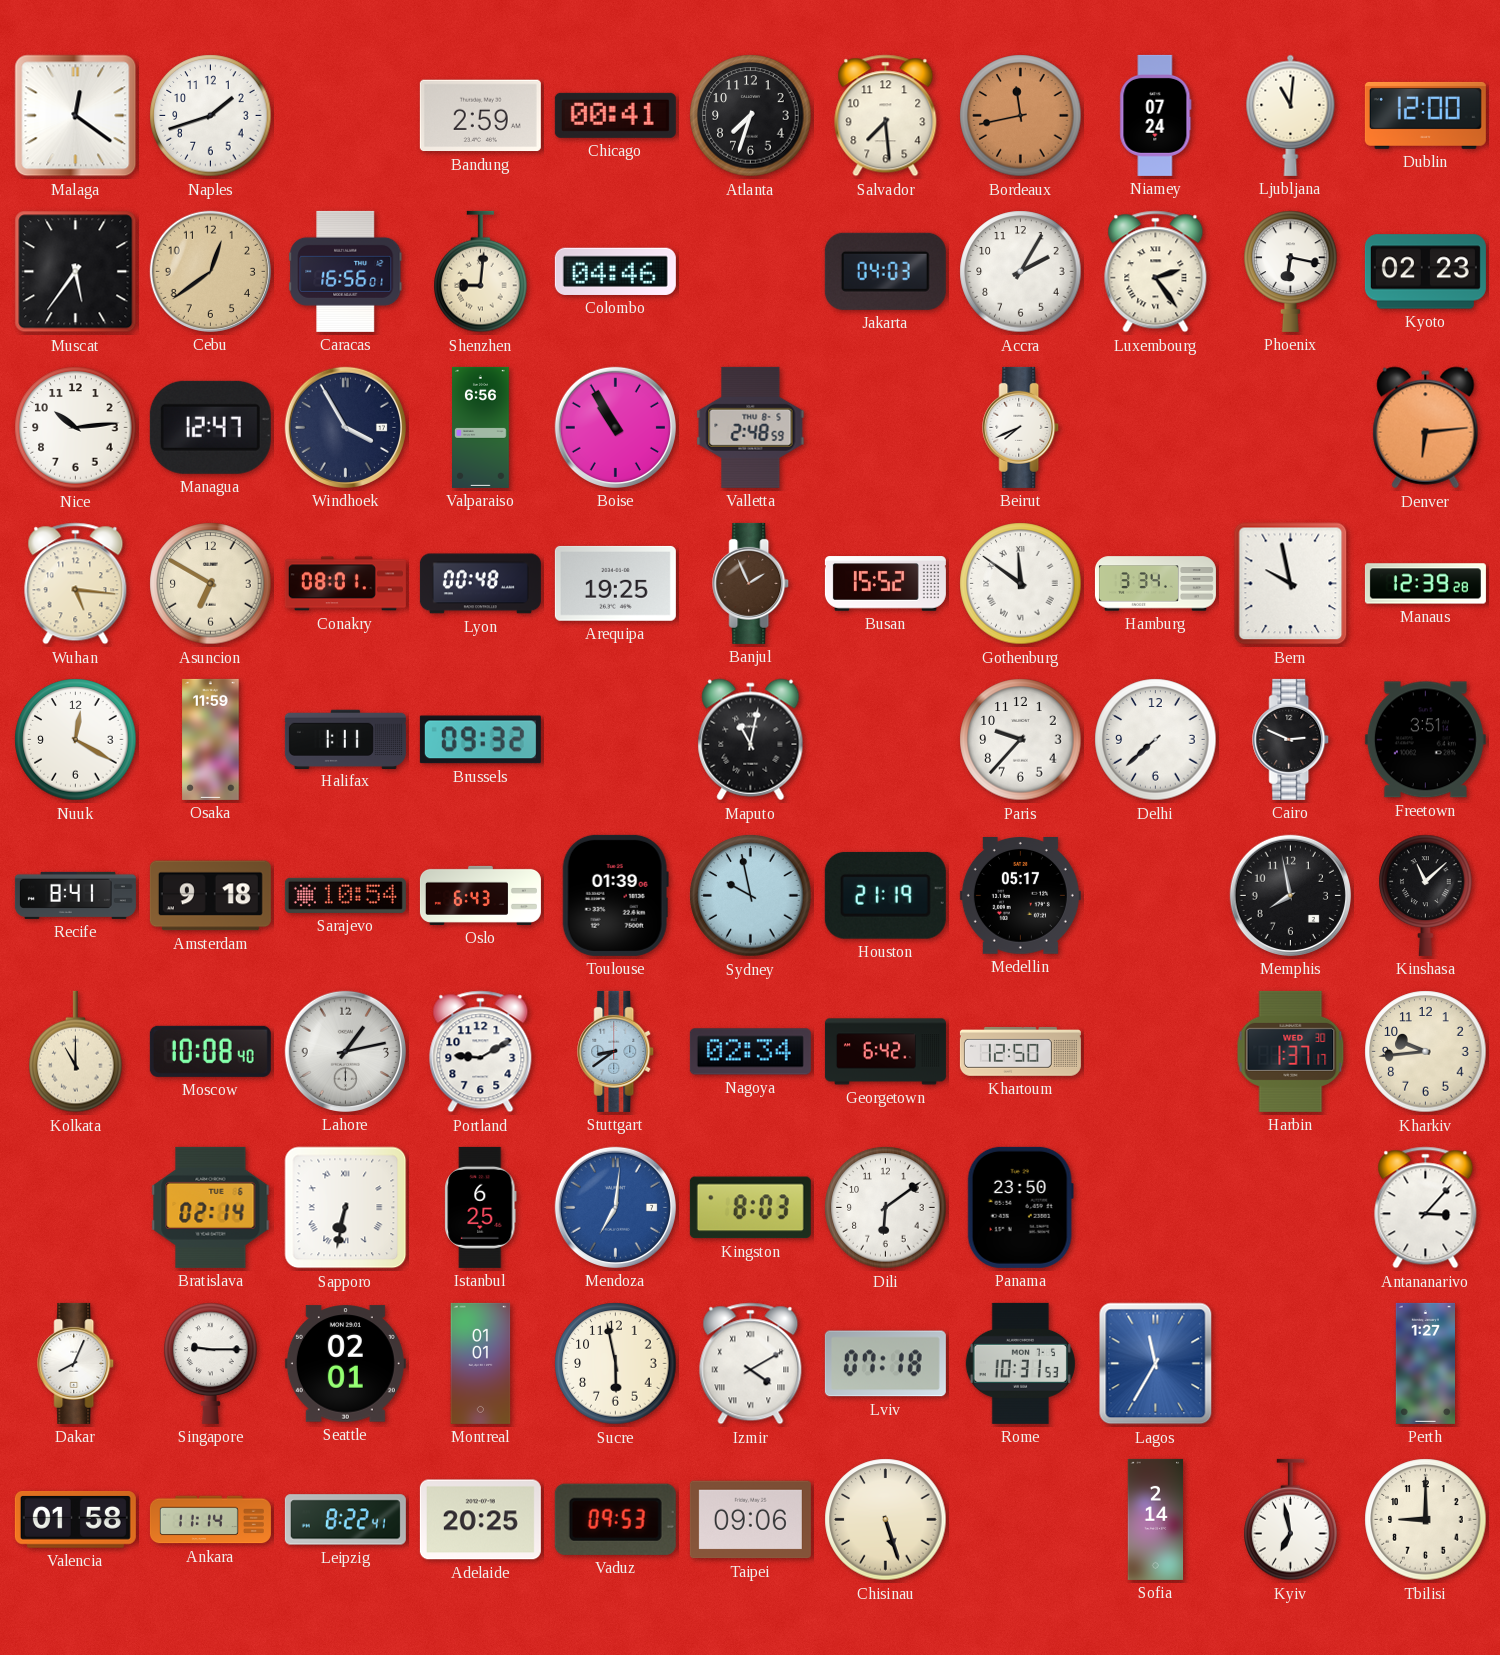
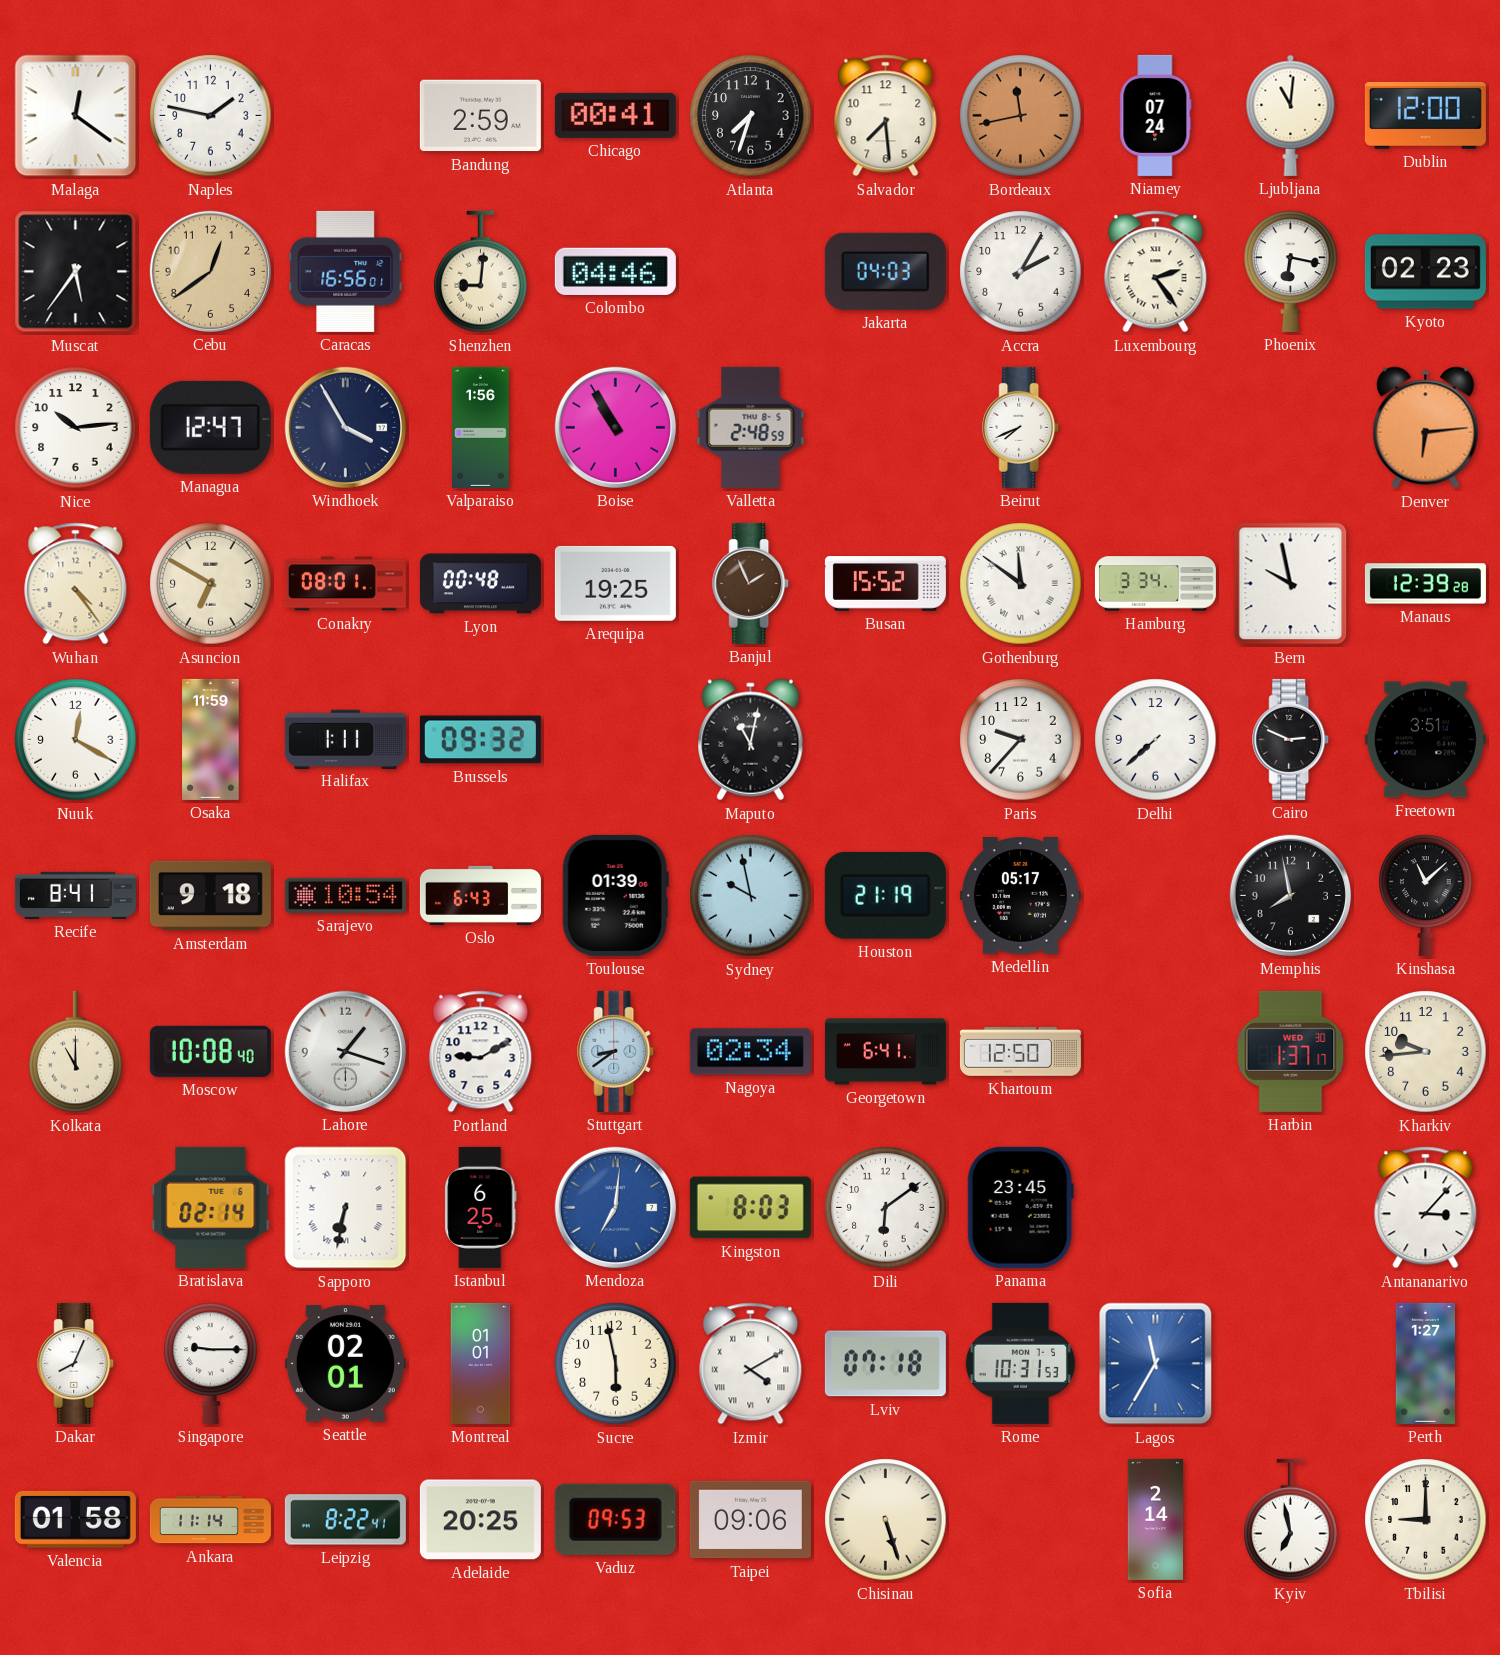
Naples: 1:42 -> 1:47 (211, 116)
Valparaiso: 6:56 -> 1:56 (481, 427)
Wuhan: 5:16 -> 4:24 (76, 584)
Lahore: 1:13 -> 1:18 (345, 1051)
Georgetown: 6:42 -> 6:41 (885, 1052)
Panama: 23:50 -> 23:45 (1020, 1207)
